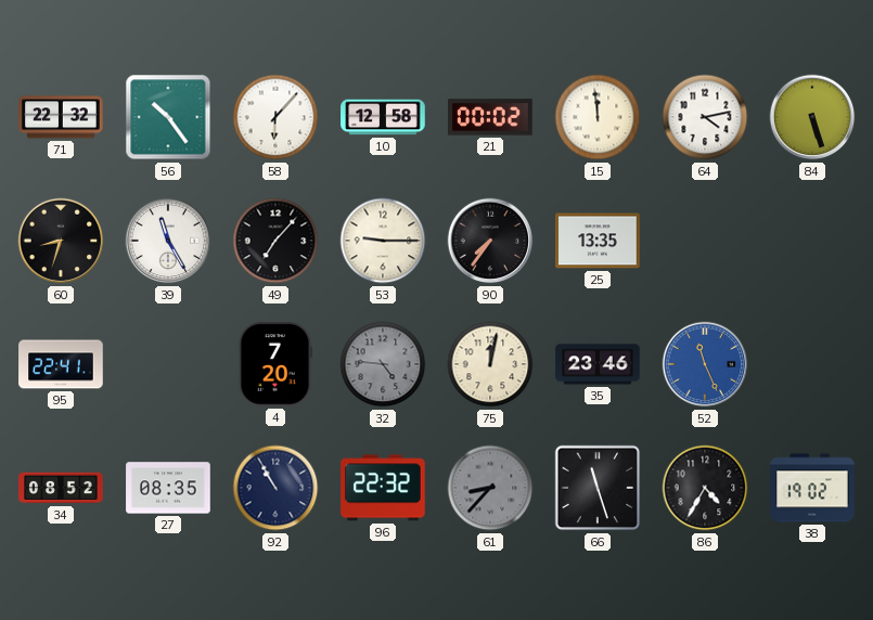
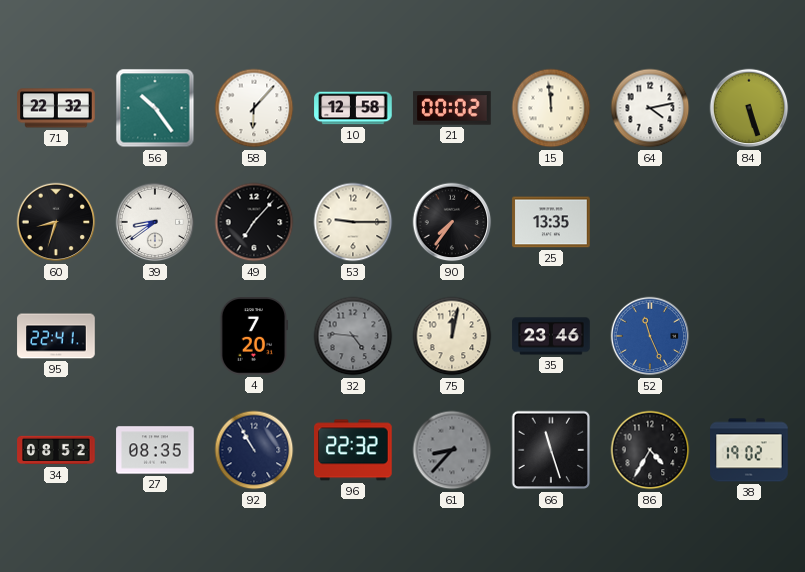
39: 11:25 -> 8:39 (155, 222)
